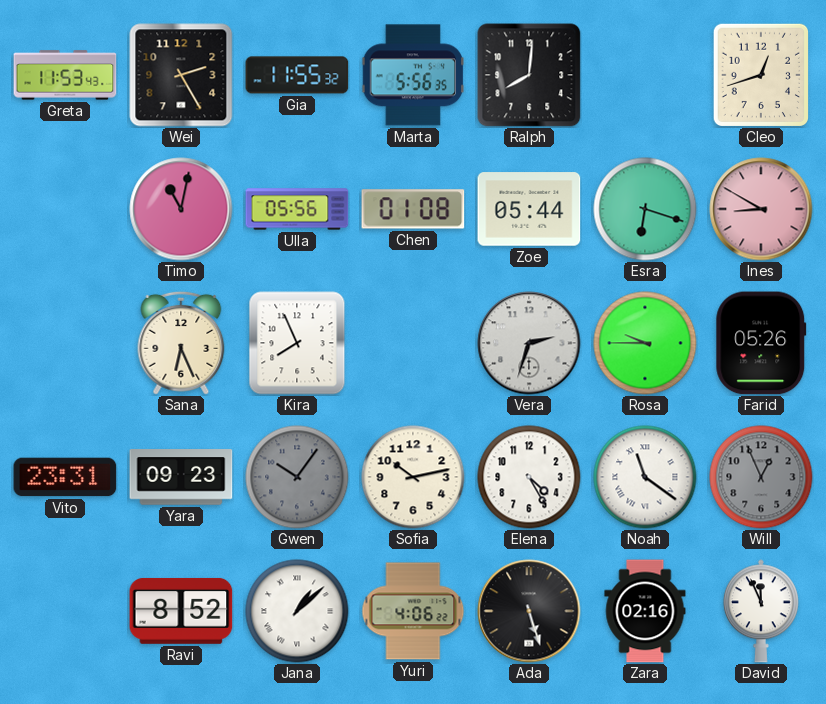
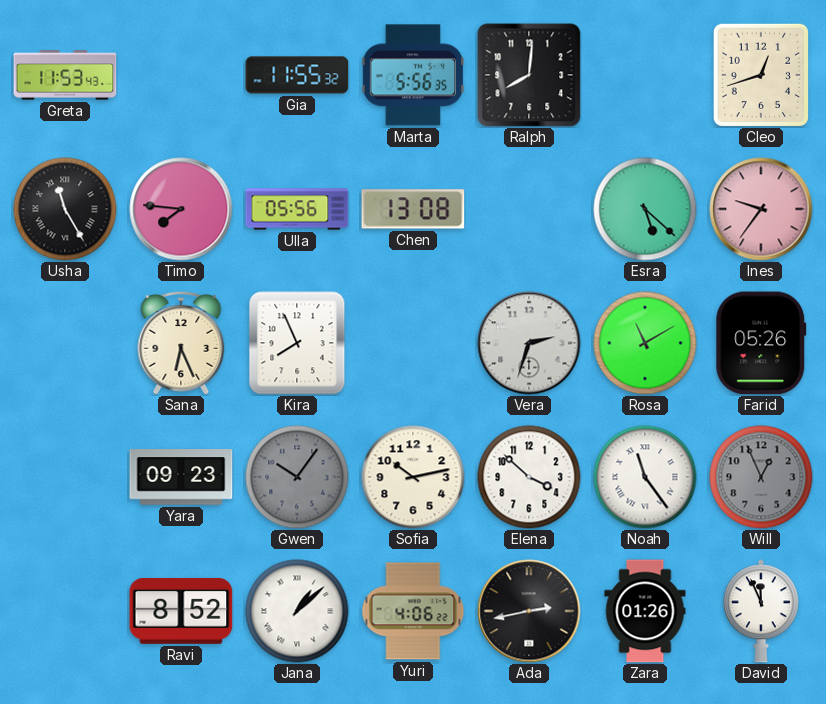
Wei: 2:25 -> none (181, 75)
Usha: none -> 11:25 (65, 209)
Timo: 11:02 -> 7:46 (181, 209)
Chen: 01:08 -> 13:08 (413, 209)
Zoe: 05:44 -> none (529, 209)
Esra: 6:18 -> 5:22 (645, 209)
Ines: 8:50 -> 9:36 (761, 209)
Rosa: 9:45 -> 11:10 (645, 343)
Vito: 23:31 -> none (65, 477)
Elena: 4:25 -> 3:52 (529, 477)
Noah: 11:21 -> 11:24 (645, 477)
Ada: 5:27 -> 2:43 (529, 611)
Zara: 02:16 -> 01:26 (645, 611)
